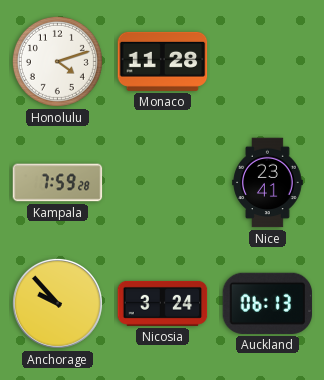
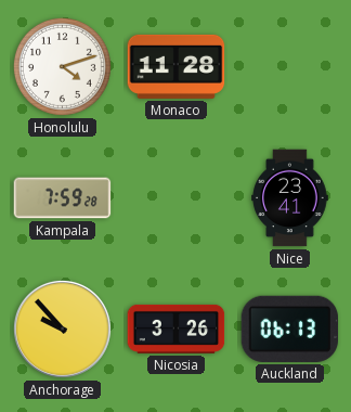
Nicosia: 3:24 -> 3:26 (177, 329)
